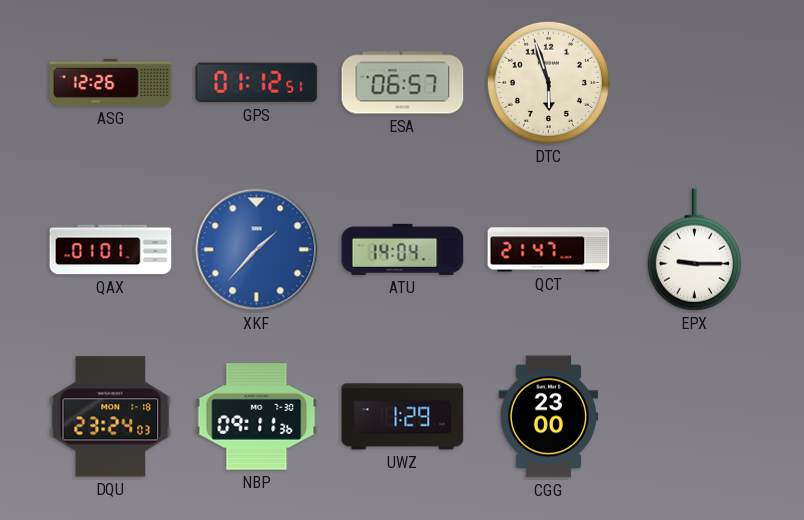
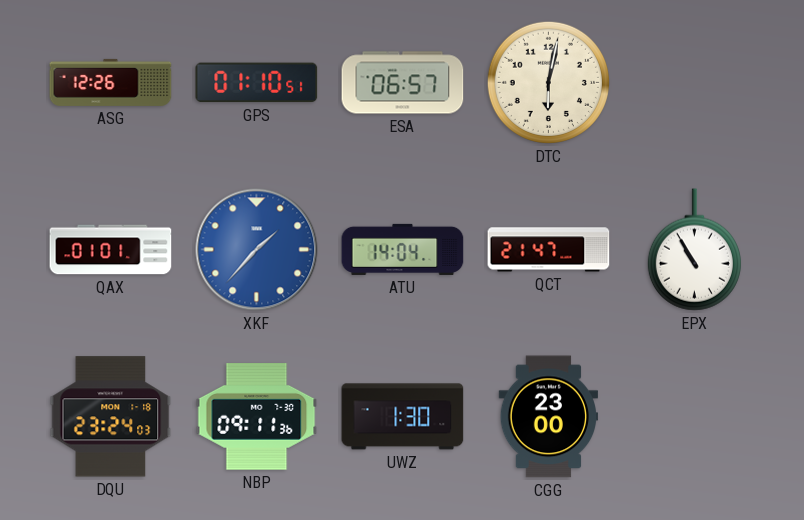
GPS: 01:12 -> 01:10 (257, 83)
DTC: 5:57 -> 6:02 (548, 82)
EPX: 9:15 -> 10:55 (694, 250)
UWZ: 1:29 -> 1:30 (403, 417)
